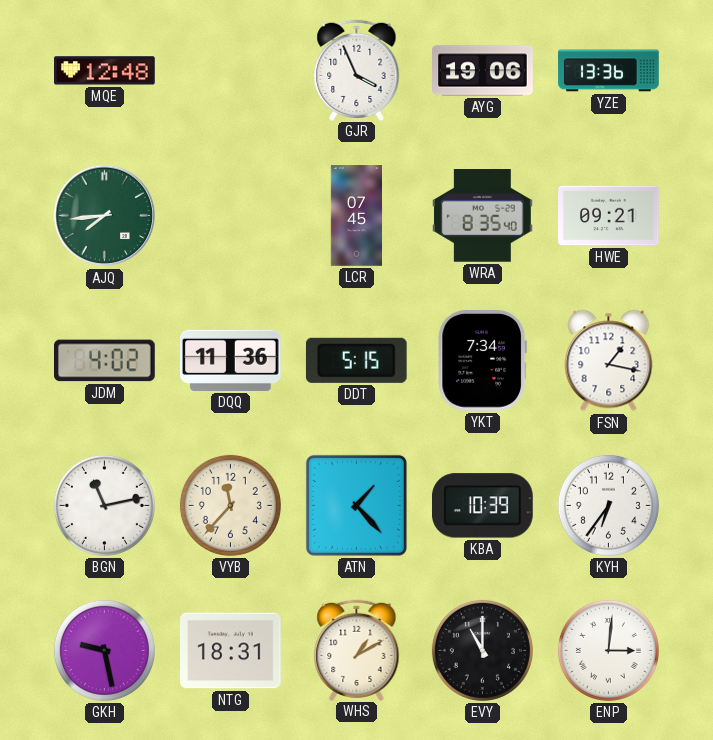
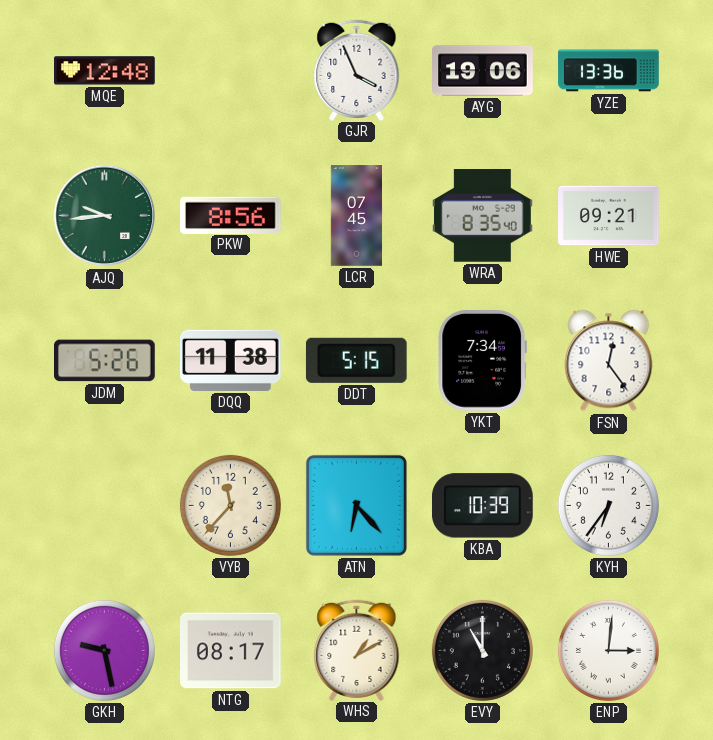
AJQ: 7:44 -> 9:44 (105, 216)
PKW: none -> 8:56 (231, 215)
JDM: 4:02 -> 5:26 (105, 361)
DQQ: 11:36 -> 11:38 (231, 360)
FSN: 1:17 -> 12:24 (609, 361)
BGN: 11:13 -> none (104, 505)
ATN: 1:23 -> 6:23 (356, 505)
NTG: 18:31 -> 08:17 (231, 651)
